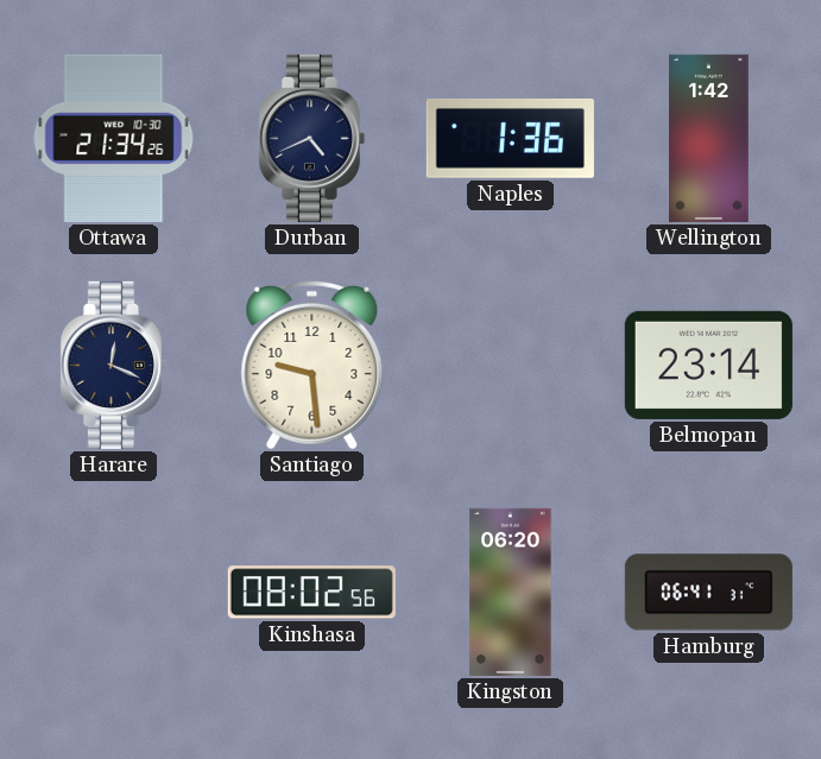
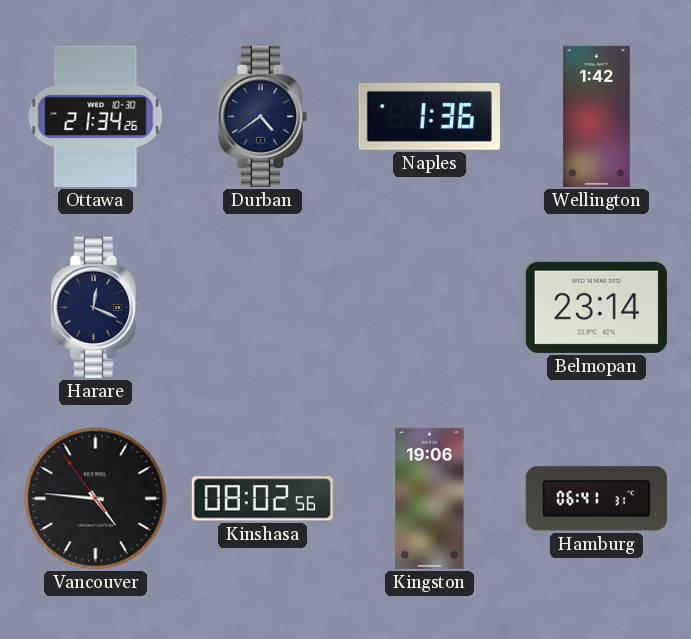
Durban: 4:41 -> 4:39 (262, 116)
Santiago: 9:29 -> none (312, 365)
Vancouver: none -> 4:45 (96, 499)
Kingston: 06:20 -> 19:06 (430, 498)
